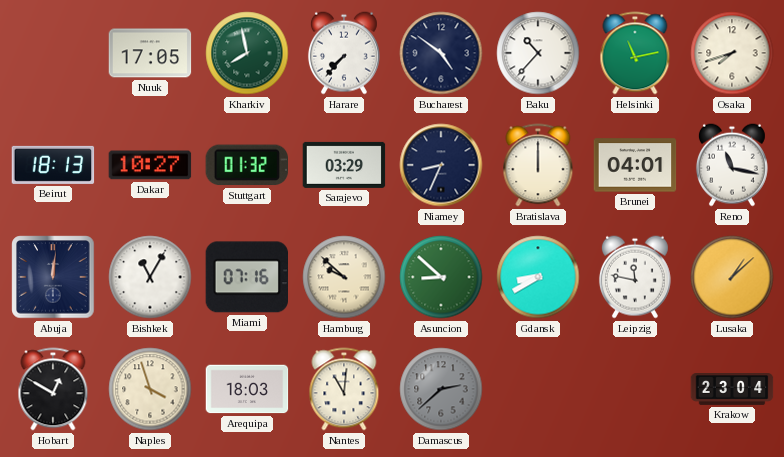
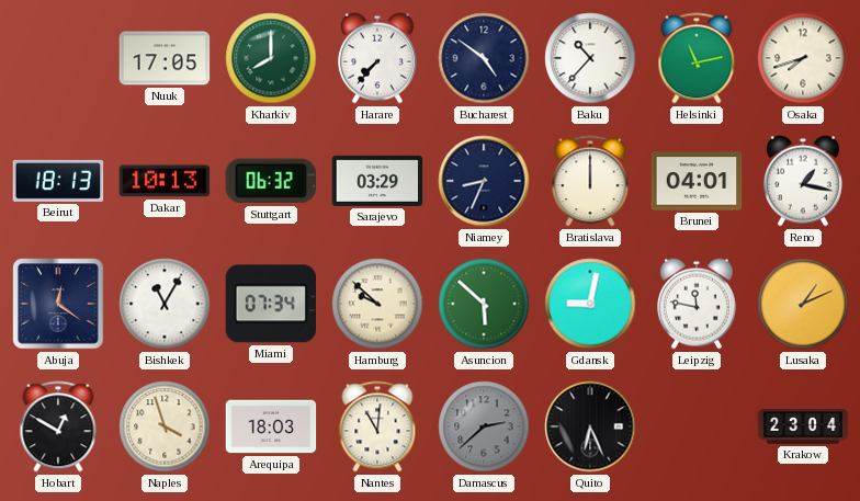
Kharkiv: 7:58 -> 8:00 (271, 58)
Dakar: 10:27 -> 10:13 (165, 181)
Stuttgart: 01:32 -> 06:32 (270, 181)
Reno: 11:17 -> 1:17 (803, 181)
Abuja: 12:01 -> 12:21 (58, 304)
Miami: 07:16 -> 07:34 (271, 304)
Asuncion: 8:52 -> 5:52 (484, 304)
Gdansk: 8:40 -> 9:02 (590, 304)
Lusaka: 1:08 -> 1:11 (803, 304)
Quito: none -> 6:26 (590, 426)
